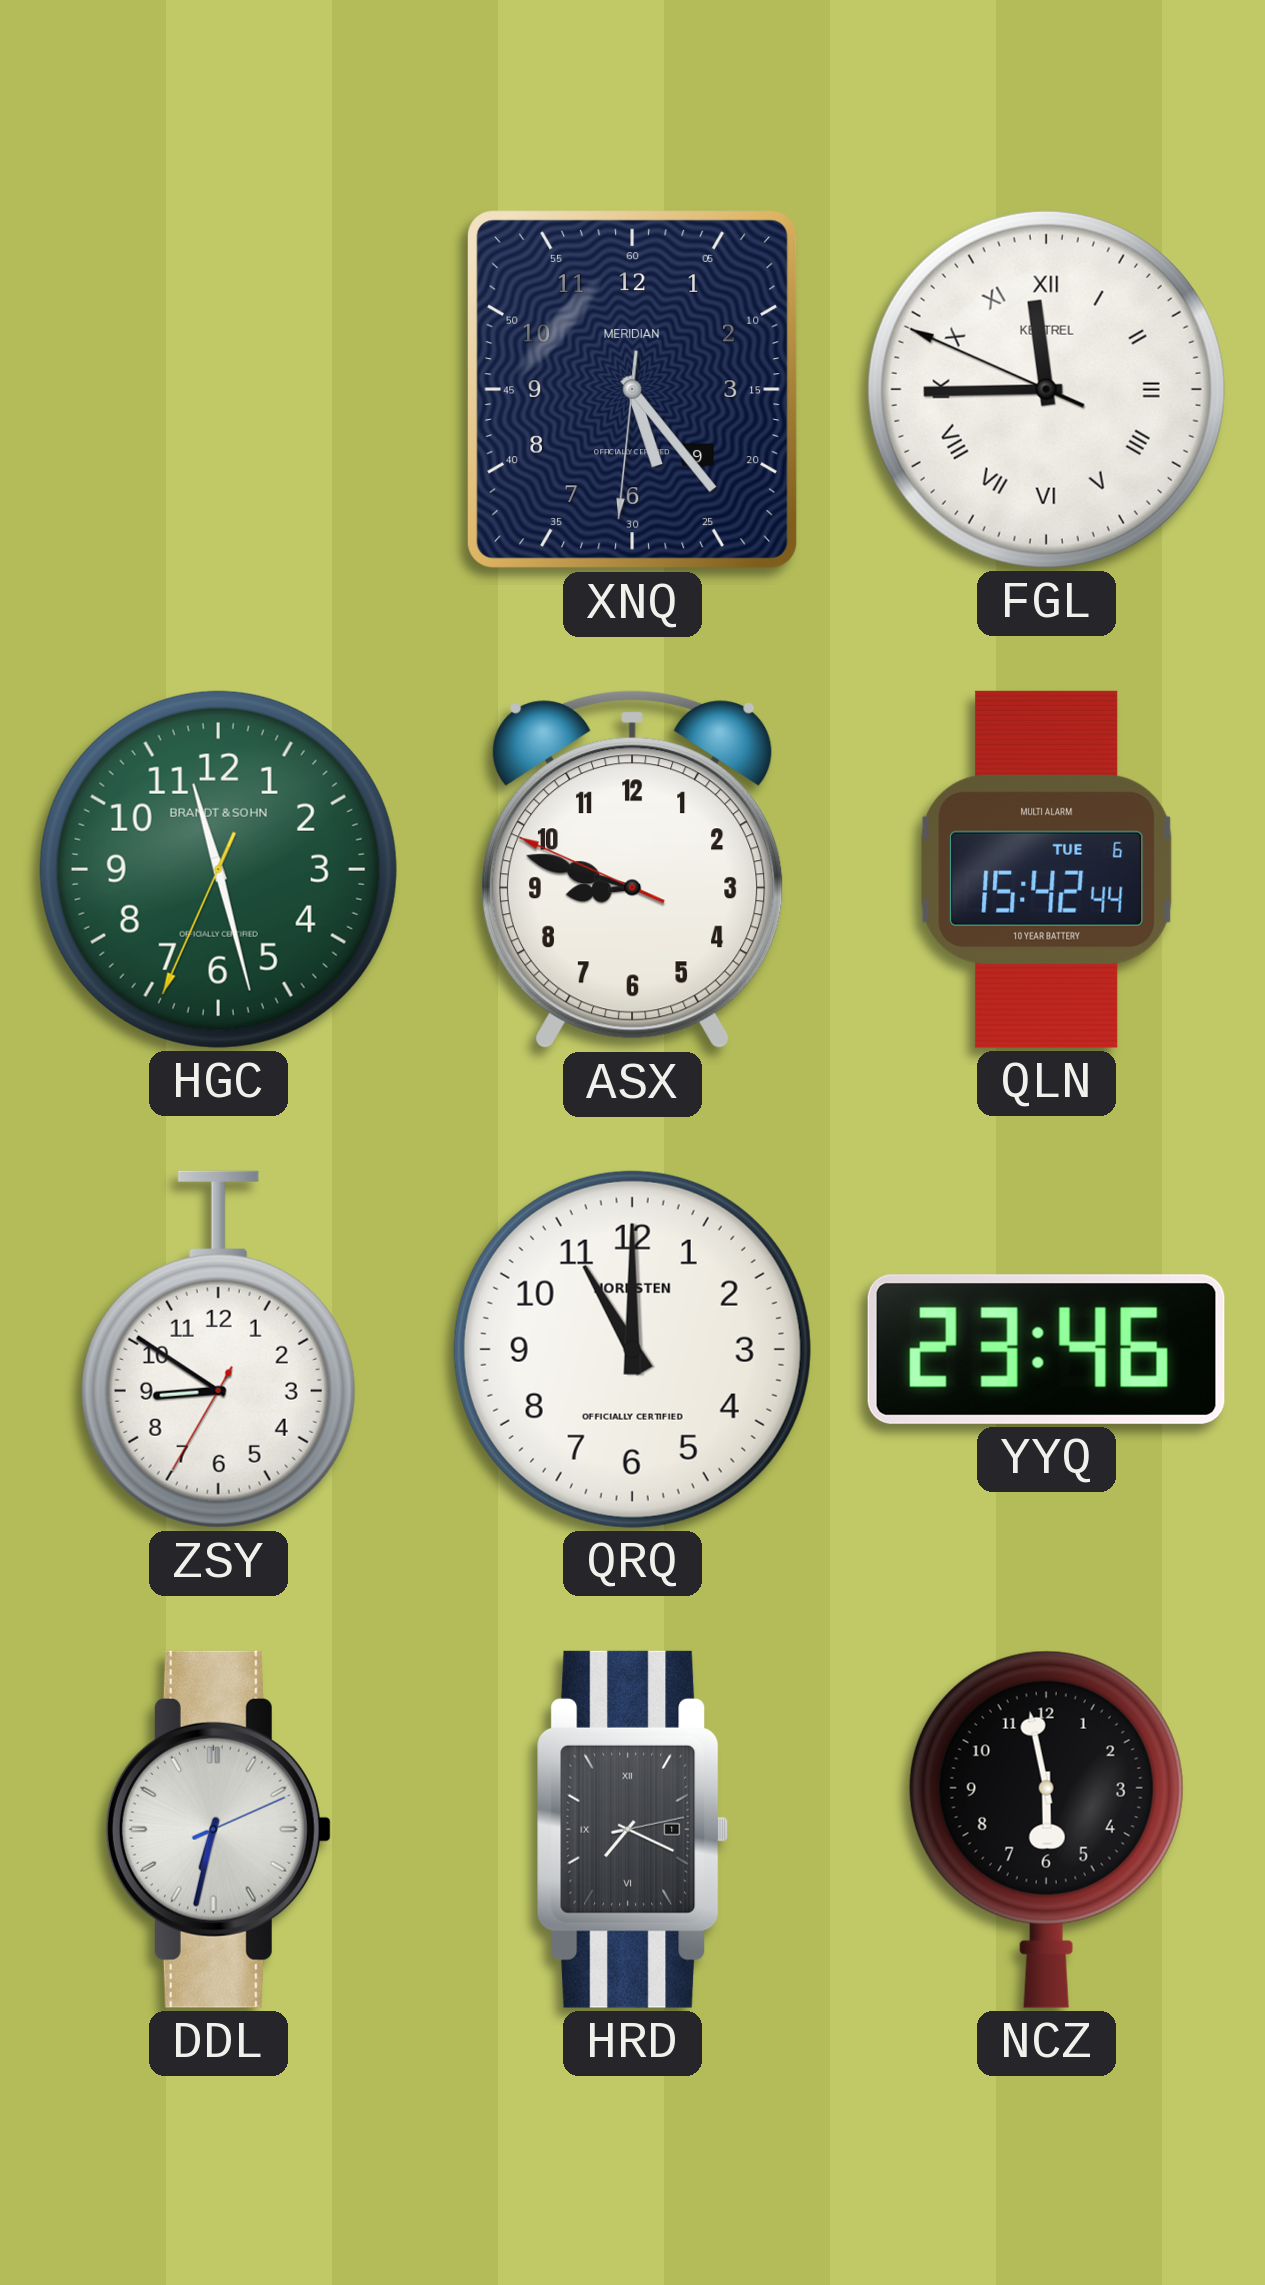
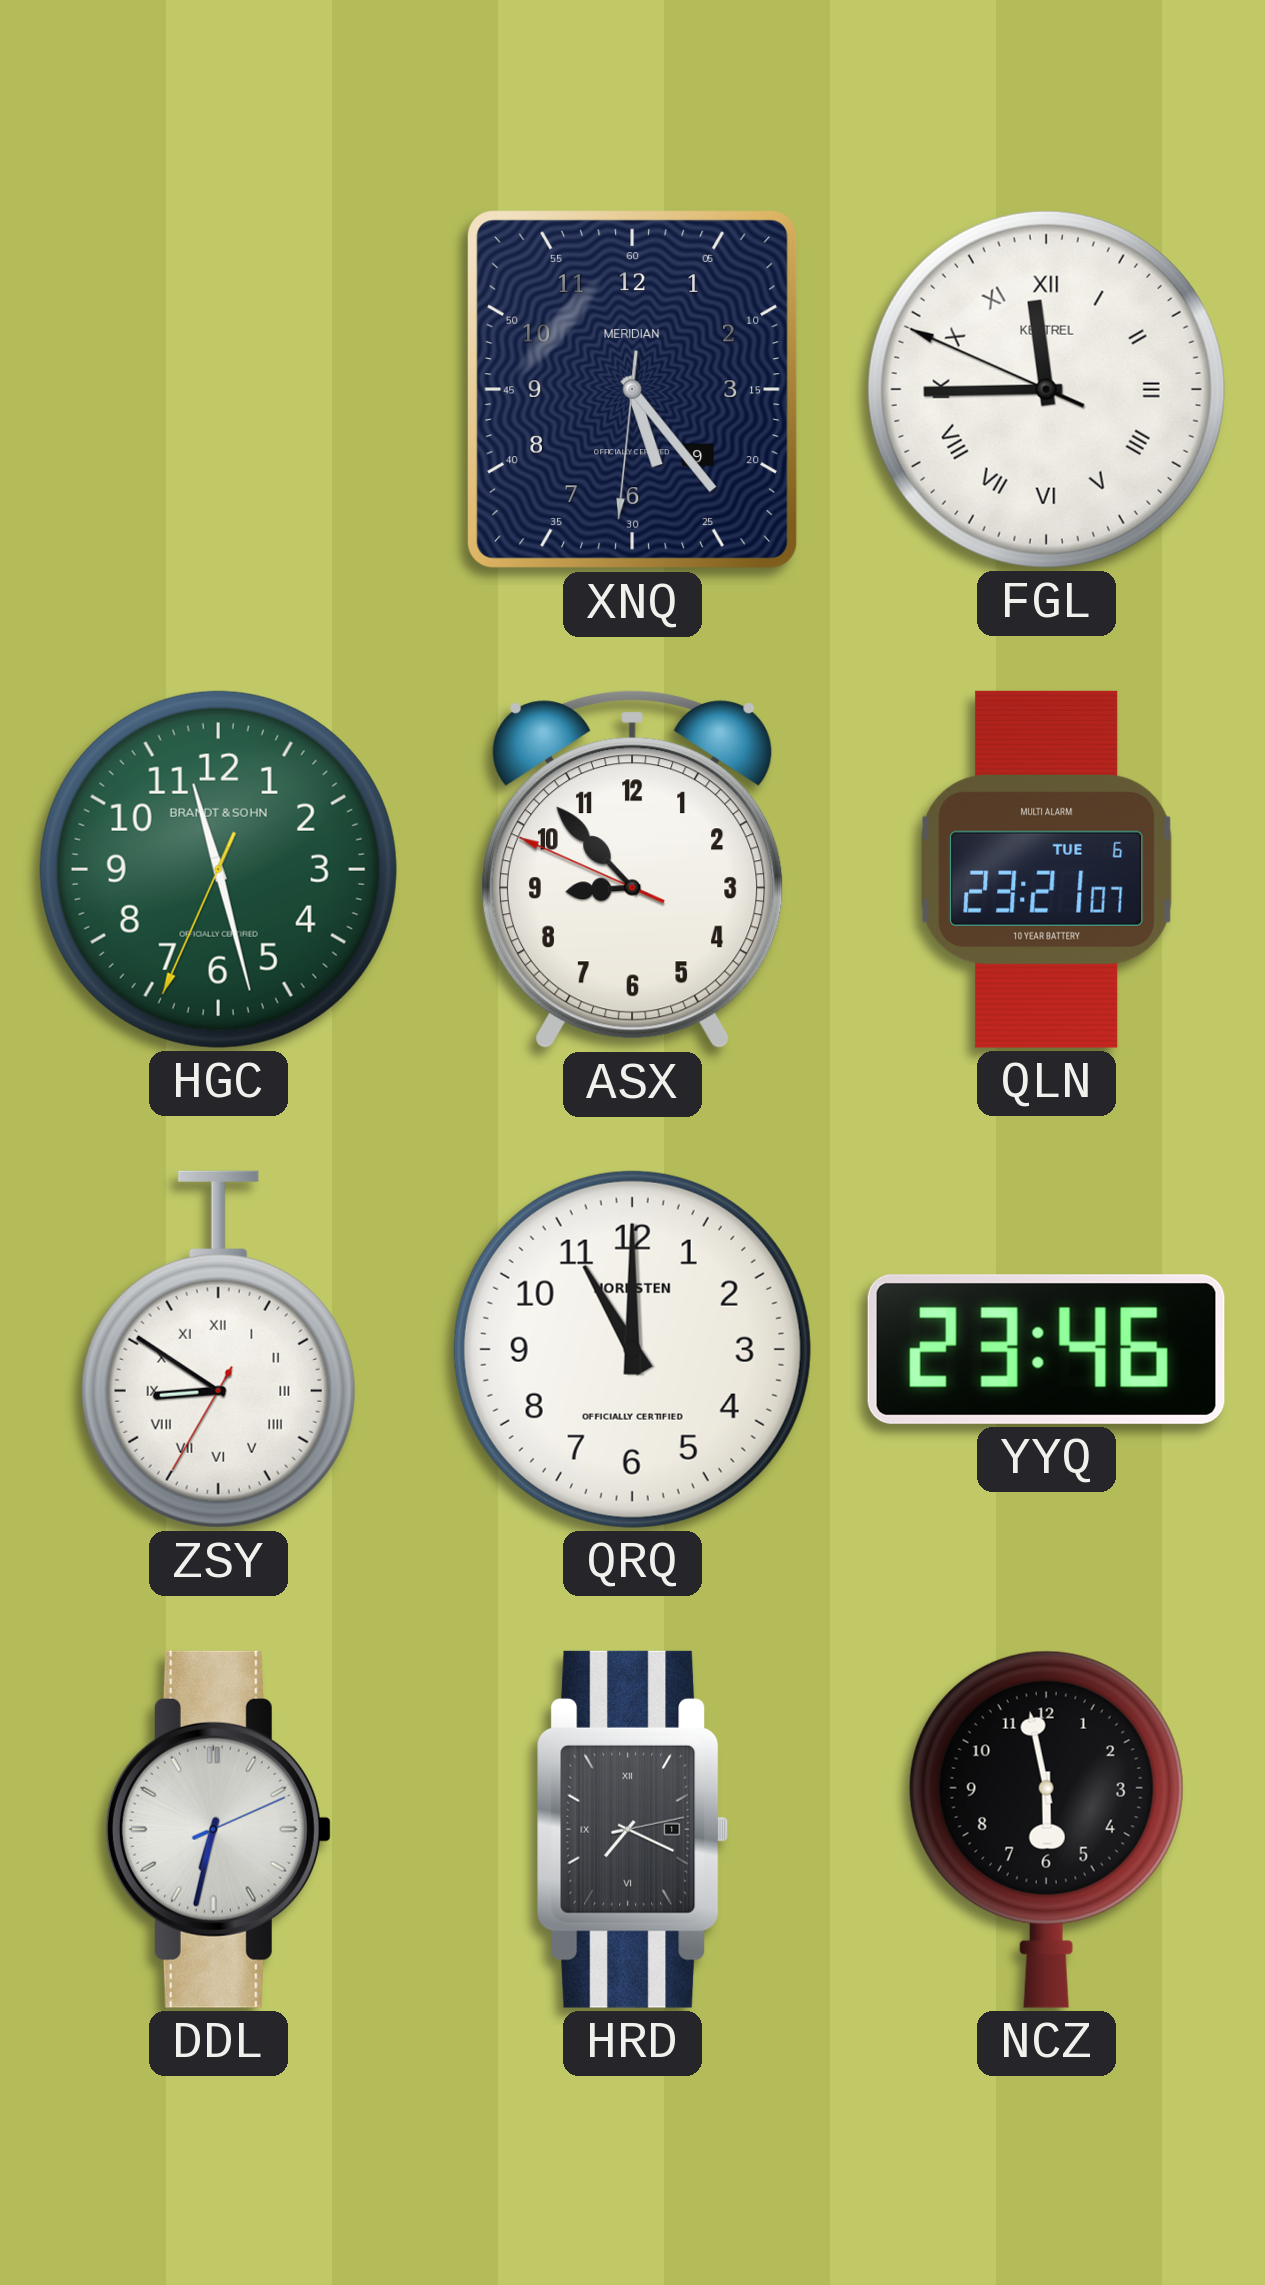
ASX: 8:47 -> 8:52 (632, 870)
QLN: 15:42 -> 23:21 (1047, 869)
ZSY numerals: Arabic -> Roman (218, 1349)
